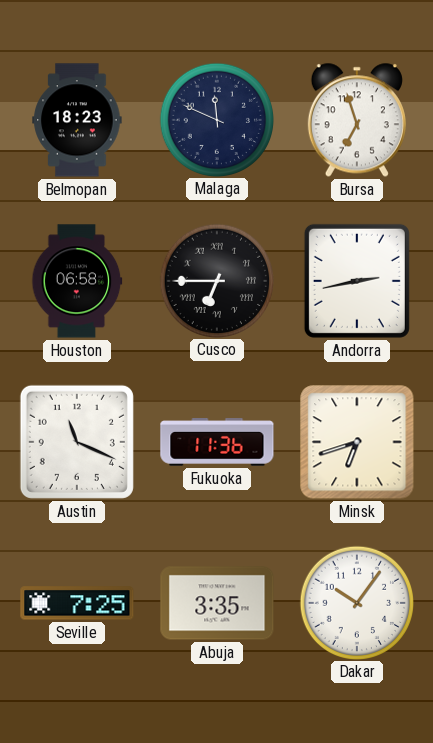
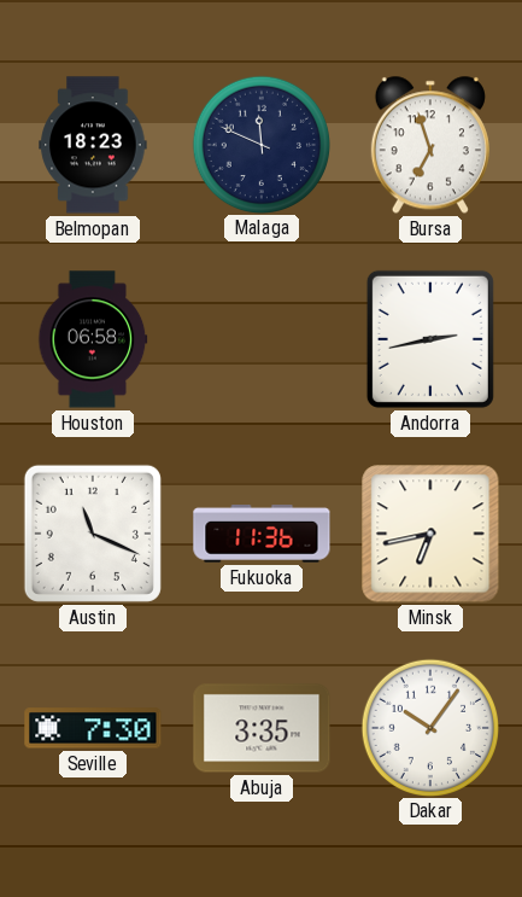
Cusco: 6:45 -> none (216, 280)
Minsk: 6:42 -> 6:43 (430, 534)
Seville: 7:25 -> 7:30 (93, 728)
